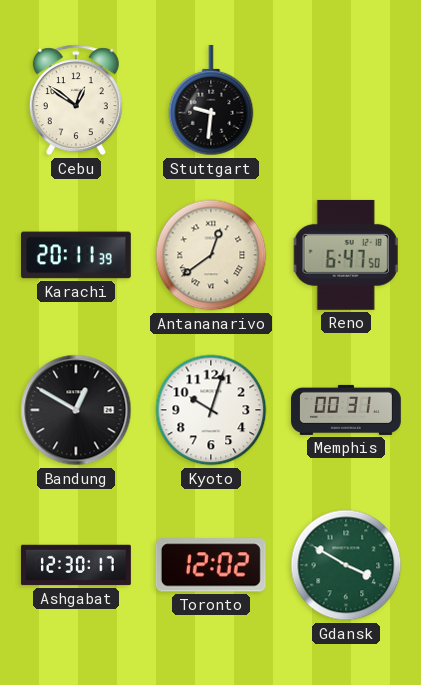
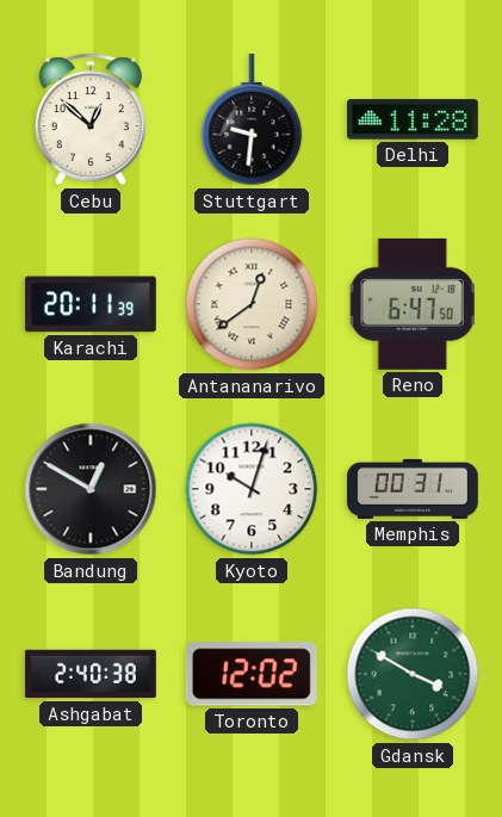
Cebu: 12:51 -> 12:52 (91, 119)
Delhi: none -> 11:28 (413, 119)
Ashgabat: 12:30 -> 2:40 (91, 674)
